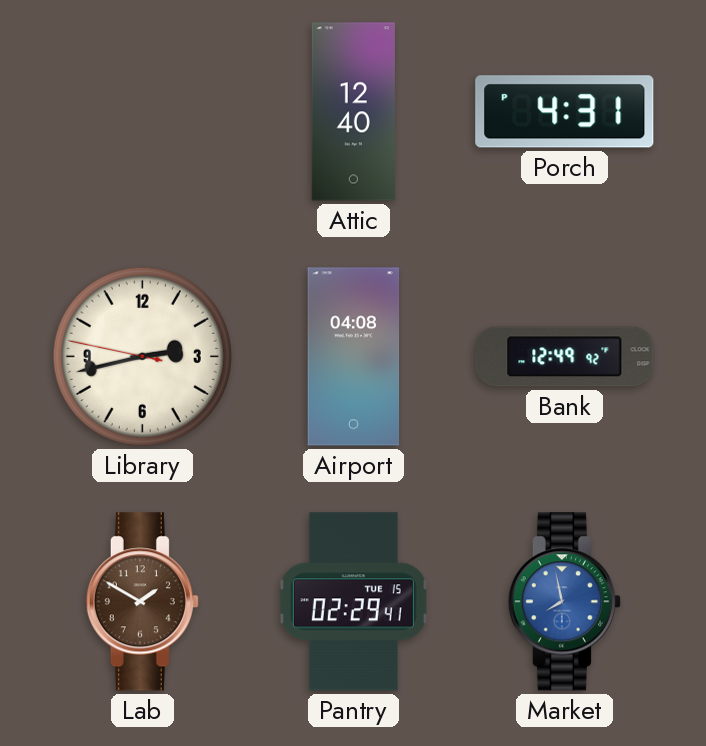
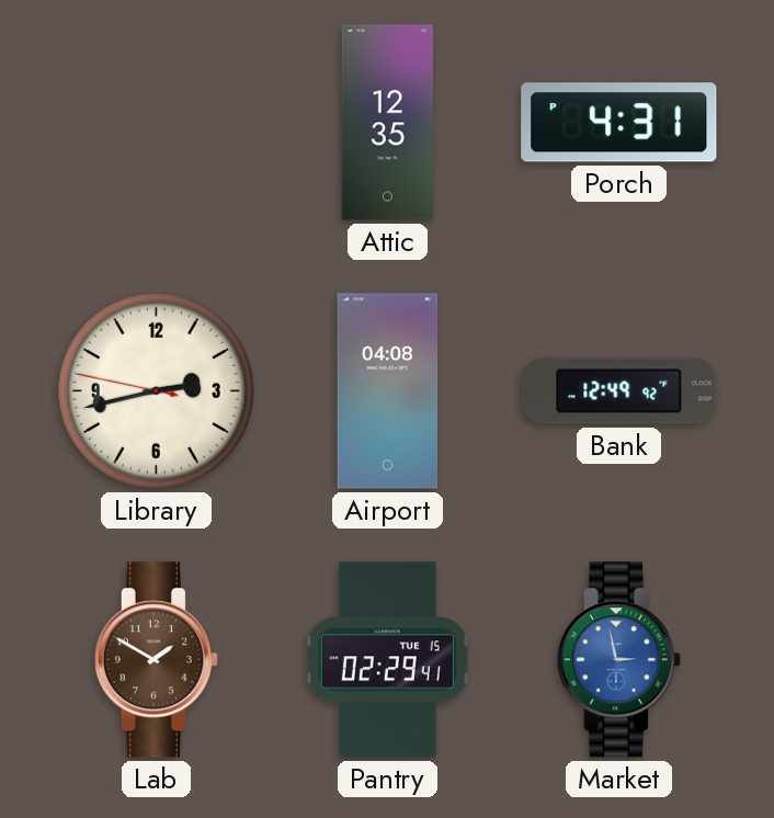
Attic: 12:40 -> 12:35 (387, 123)
Market: 7:58 -> 2:58 (618, 660)
